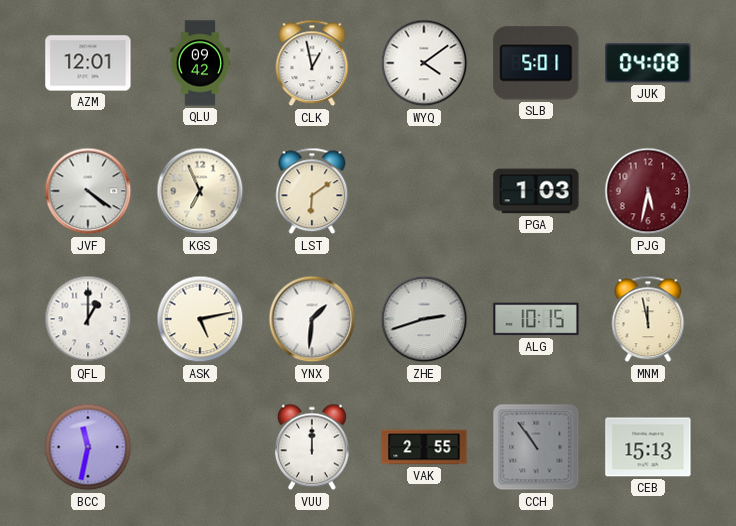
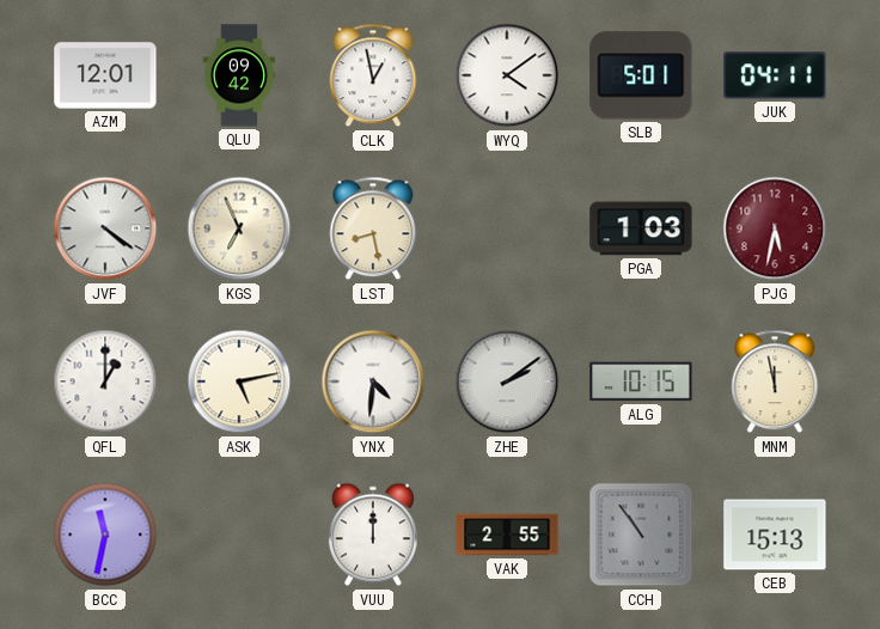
JUK: 04:08 -> 04:11 (775, 75)
LST: 6:09 -> 8:28 (373, 228)
YNX: 1:31 -> 4:31 (373, 381)
ZHE: 2:42 -> 2:09 (507, 381)
